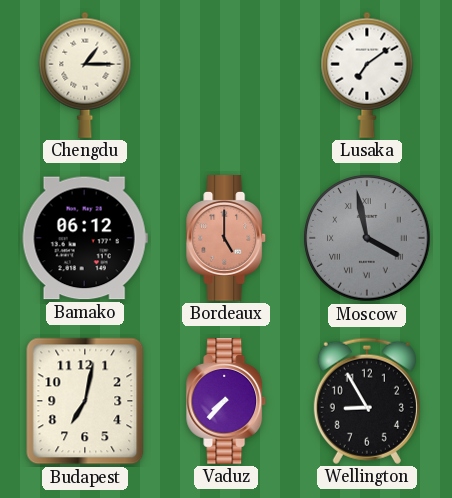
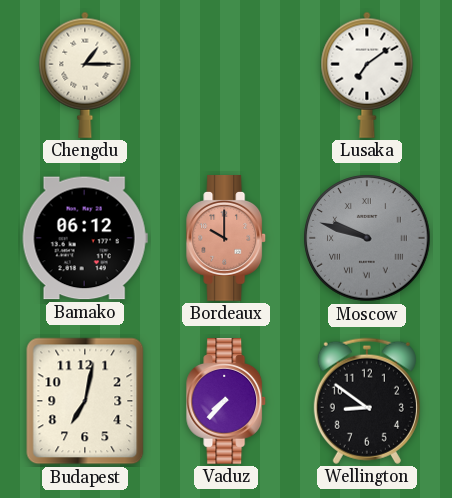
Bordeaux: 5:00 -> 10:00 (227, 239)
Moscow: 3:58 -> 9:48 (367, 238)
Wellington: 8:55 -> 8:51 (367, 401)
